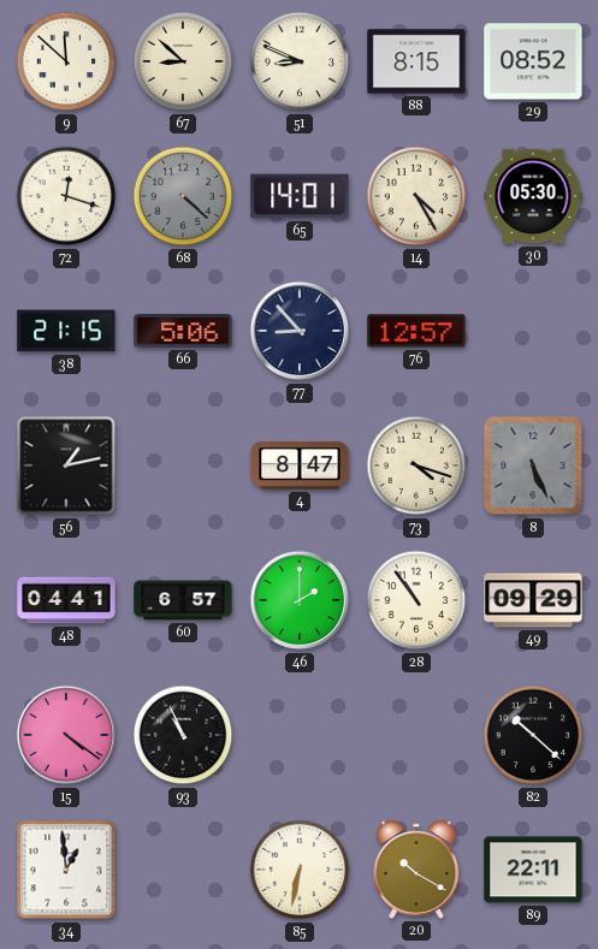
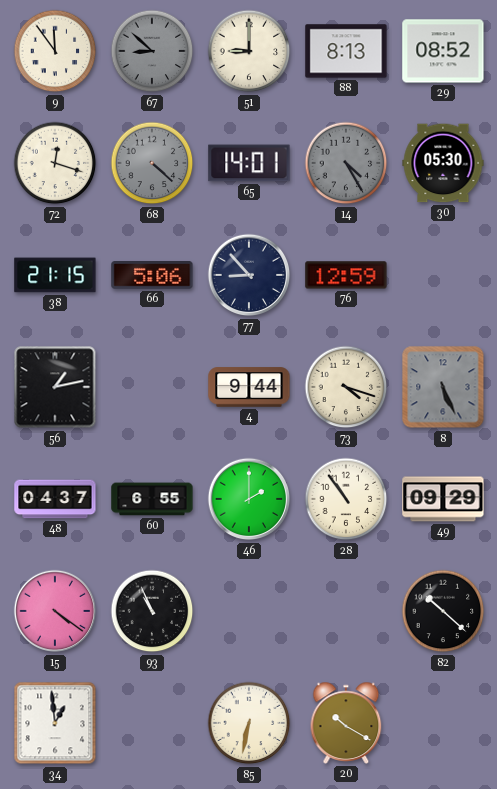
9: 11:52 -> 11:54 (55, 51)
67 dial: cream -> grey (152, 51)
51: 8:49 -> 9:00 (249, 51)
88: 8:15 -> 8:13 (346, 51)
14 dial: cream -> grey (346, 163)
76: 12:57 -> 12:59 (346, 275)
4: 8:47 -> 9:44 (249, 387)
48: 04:41 -> 04:37 (55, 499)
60: 6:57 -> 6:55 (152, 499)
89: 22:11 -> none (533, 870)
